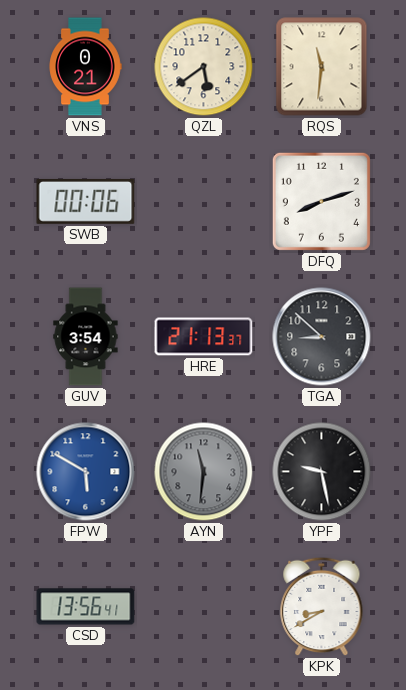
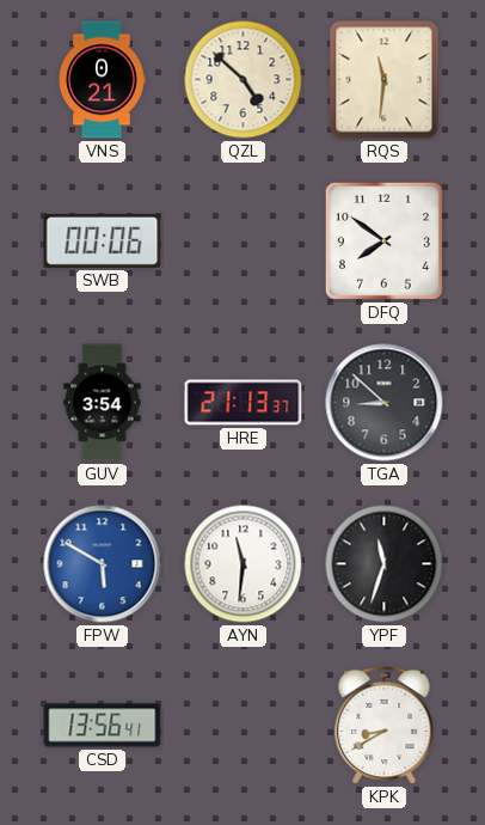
QZL: 5:39 -> 4:52 (244, 80)
DFQ: 8:12 -> 7:51 (383, 240)
AYN dial: grey -> white (244, 564)
YPF: 9:28 -> 11:33 (385, 564)
